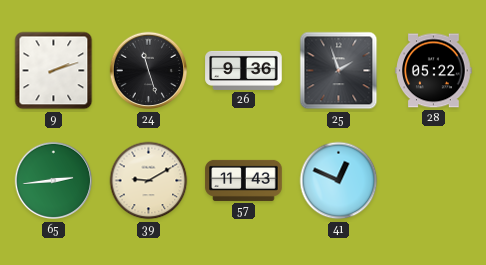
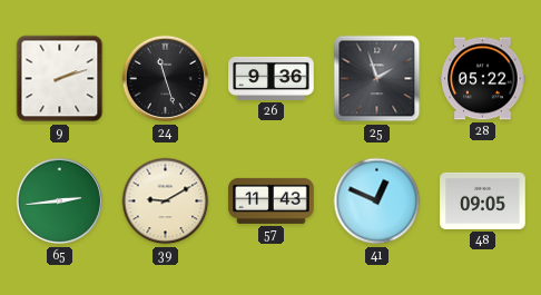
48: none -> 09:05 (483, 200)
